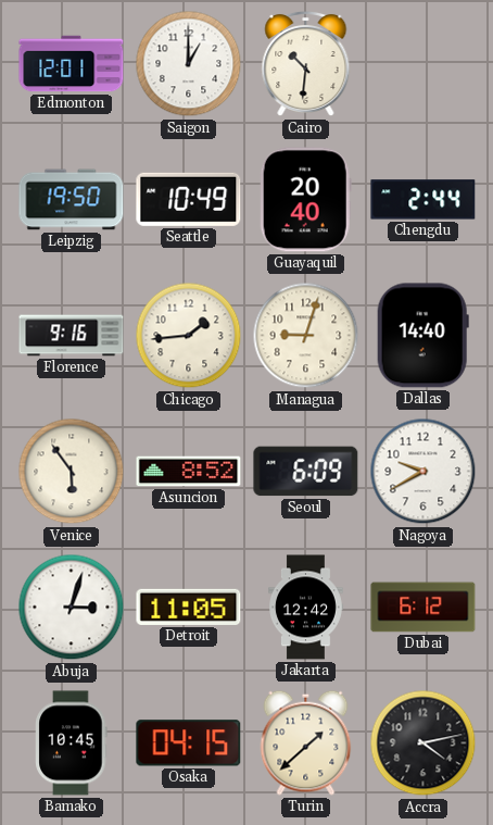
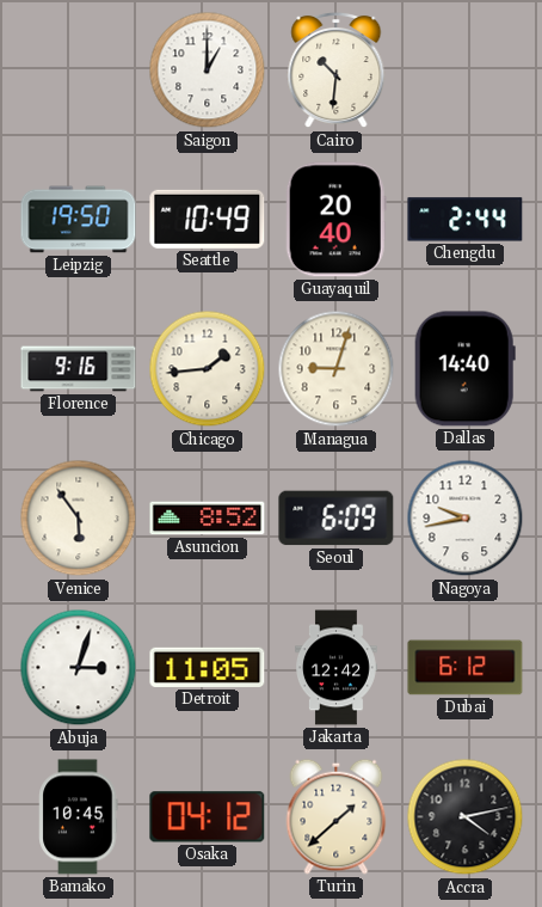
Edmonton: 12:01 -> none (72, 64)
Nagoya: 9:40 -> 9:43 (466, 519)
Osaka: 04:15 -> 04:12 (208, 817)
